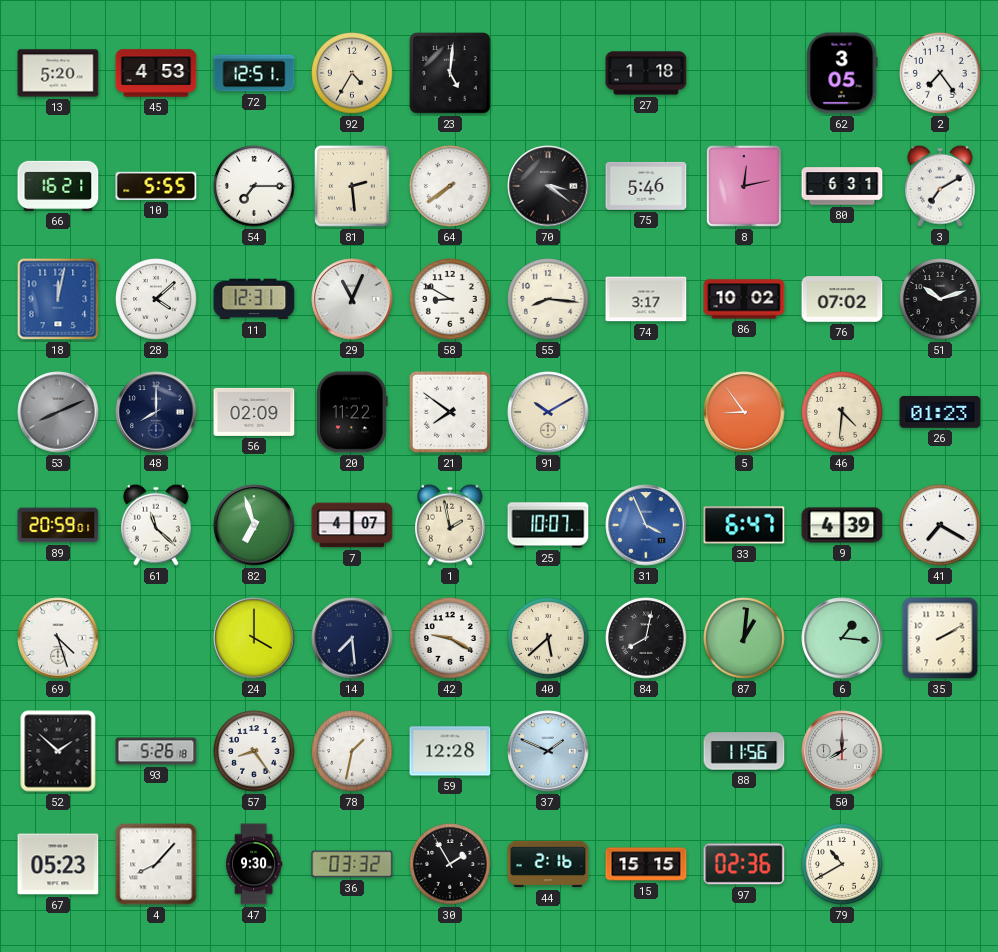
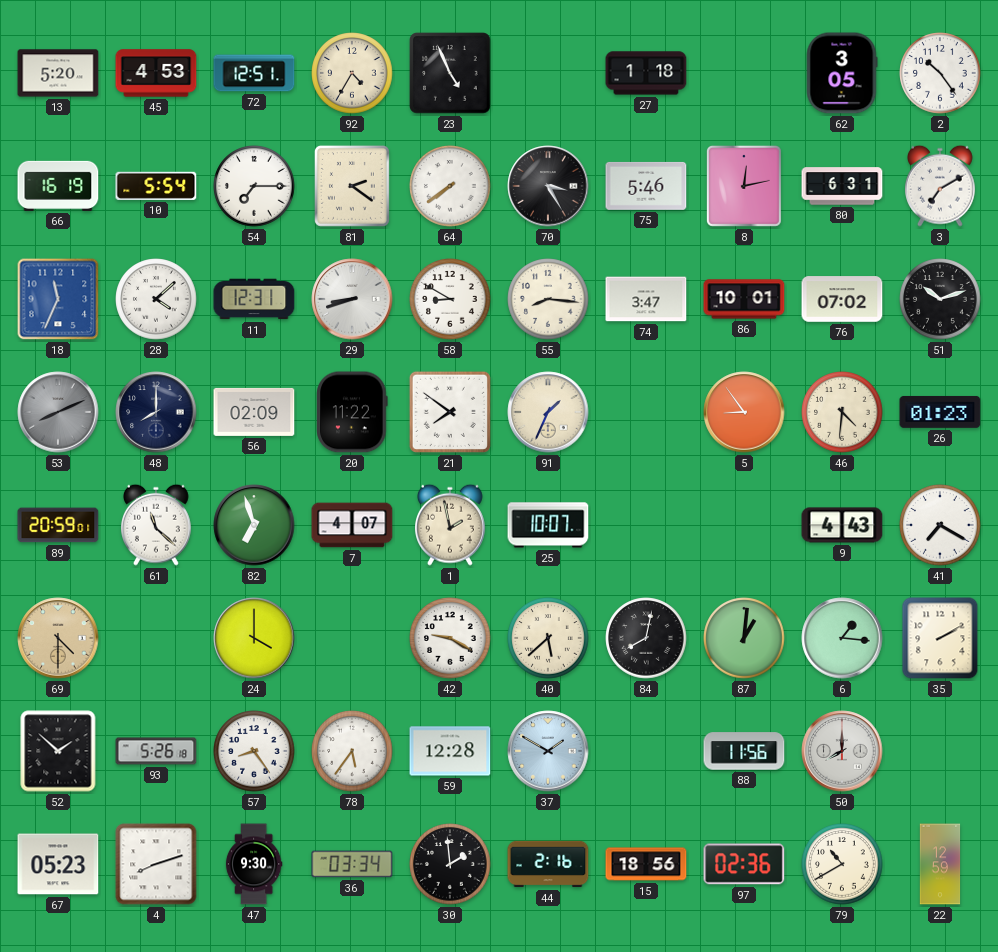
23: 5:01 -> 4:56 (450, 73)
2: 7:24 -> 10:24 (940, 73)
66: 16:21 -> 16:19 (58, 186)
10: 5:55 -> 5:54 (156, 186)
81: 2:29 -> 2:21 (352, 186)
70: 3:21 -> 3:25 (548, 186)
18: 12:02 -> 11:34 (58, 299)
29: 11:04 -> 8:42 (352, 299)
74: 3:17 -> 3:47 (646, 299)
86: 10:02 -> 10:01 (744, 299)
91: 10:10 -> 1:34 (548, 412)
31: 3:56 -> none (646, 525)
33: 6:47 -> none (744, 525)
9: 4:39 -> 4:43 (842, 525)
69: 4:27 -> 4:30 (58, 638)
69 dial: white -> champagne (58, 638)
14: 7:29 -> none (352, 638)
78: 1:32 -> 5:36 (352, 751)
37: 1:49 -> 1:50 (548, 751)
4: 8:07 -> 8:12 (156, 864)
36: 03:32 -> 03:34 (352, 864)
30: 1:55 -> 1:59 (450, 864)
15: 15:15 -> 18:56 (646, 864)
22: none -> 12:59 (940, 864)
